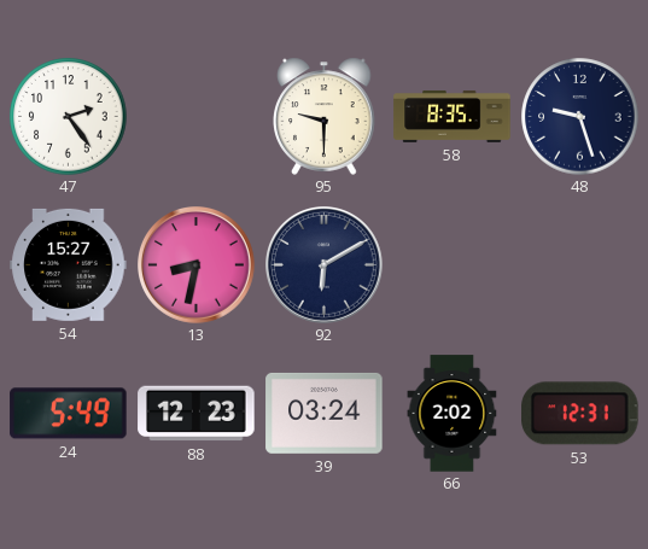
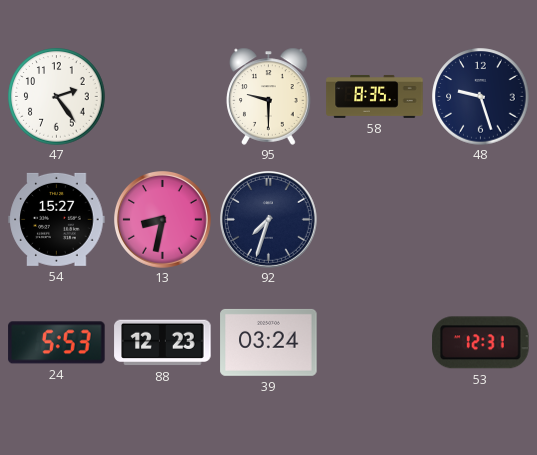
92: 6:10 -> 7:33 (269, 220)
24: 5:49 -> 5:53 (57, 343)
66: 2:02 -> none (453, 414)
